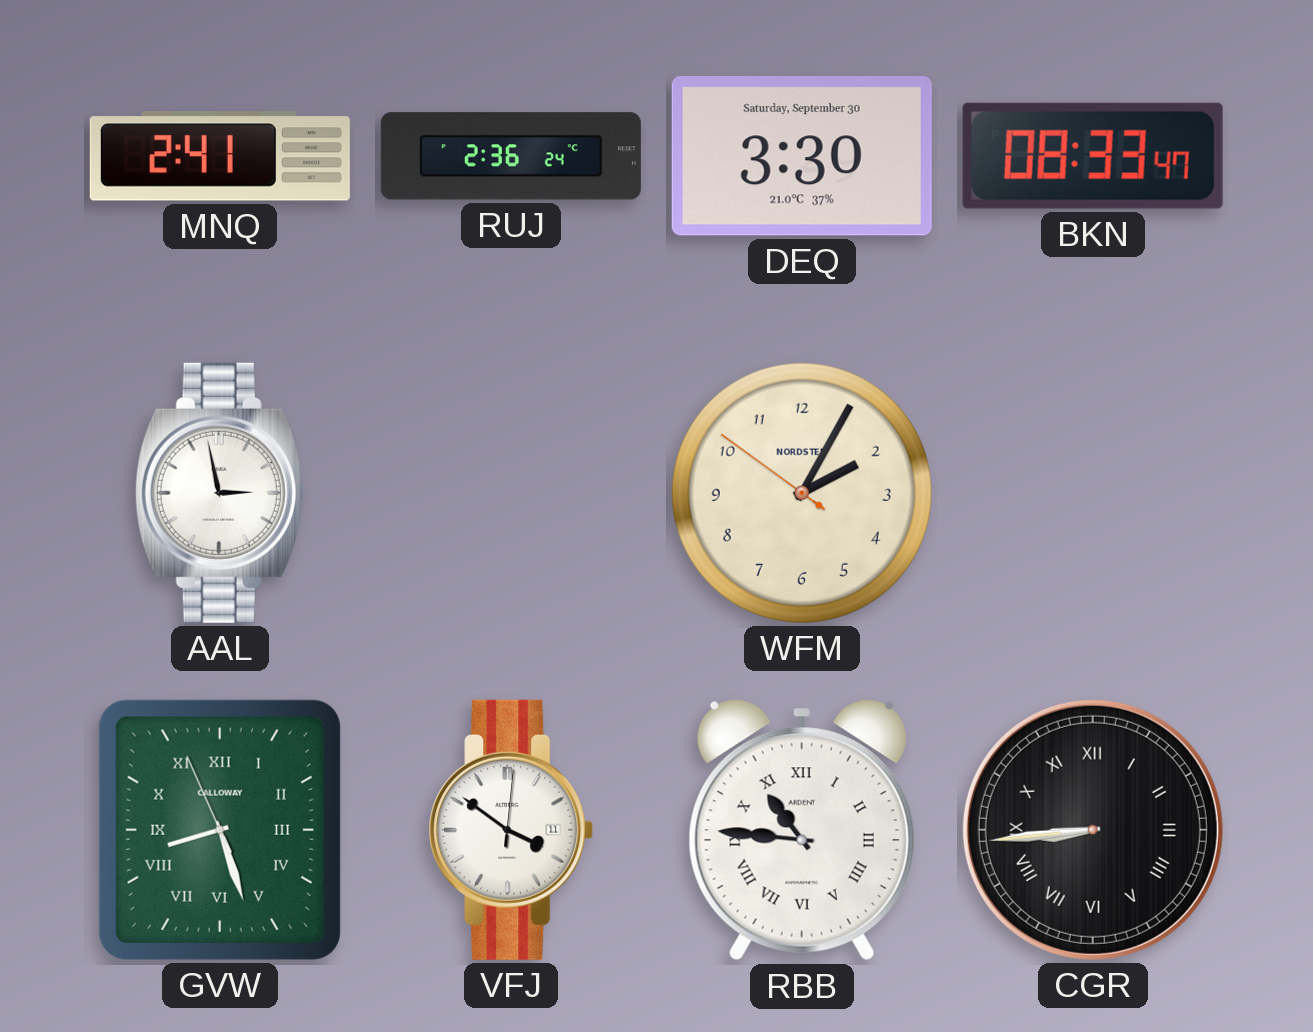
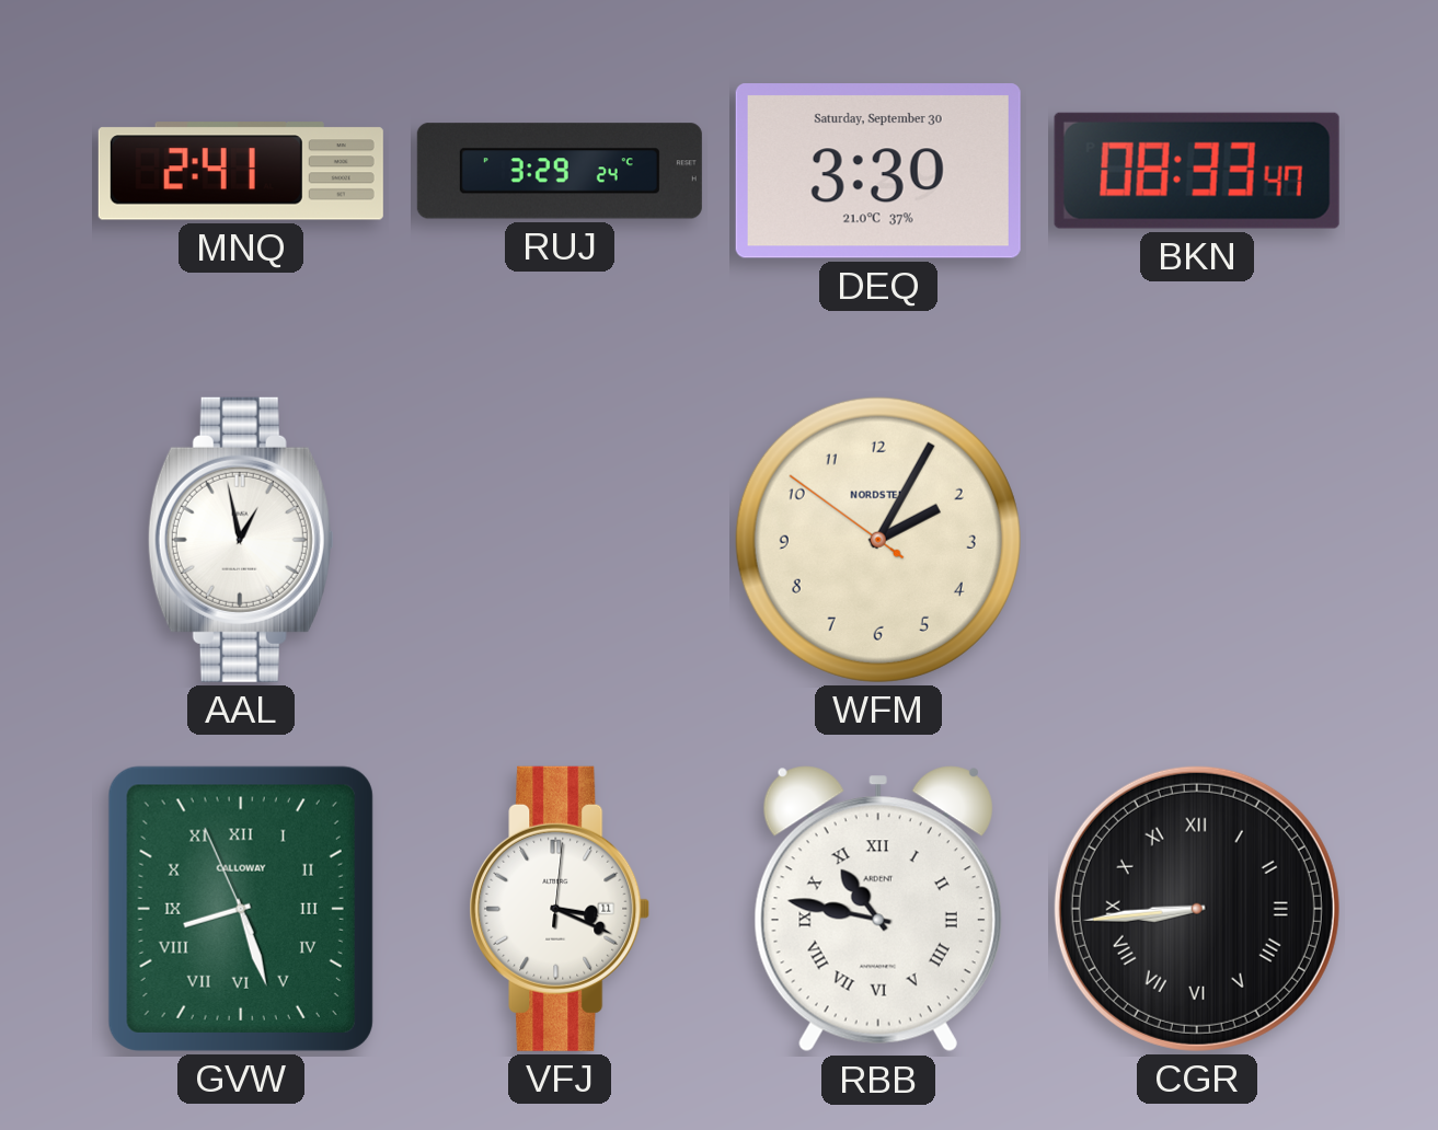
RUJ: 2:36 -> 3:29 (560, 171)
AAL: 2:58 -> 12:58 (241, 540)
VFJ: 3:51 -> 3:19 (560, 909)
RBB: 10:46 -> 10:47 (878, 909)
